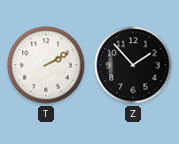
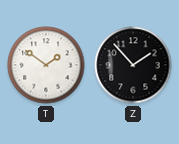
T: 2:10 -> 1:51 (46, 65)
